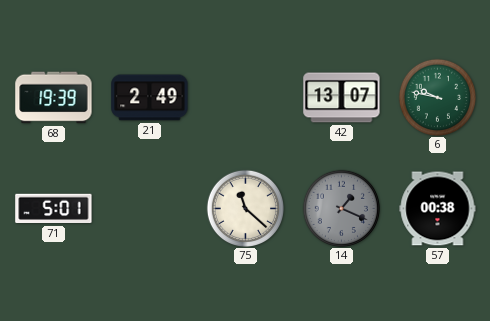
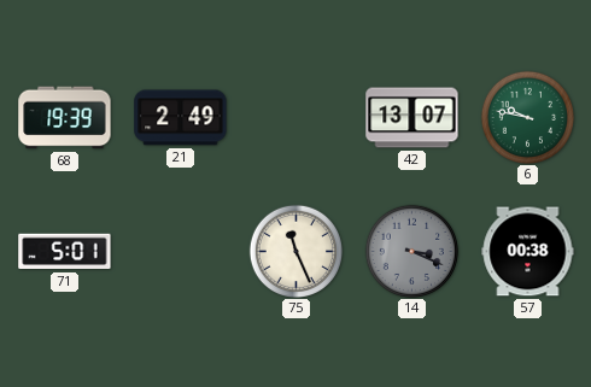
75: 11:22 -> 11:26 (295, 251)
14: 1:19 -> 3:19 (411, 251)
